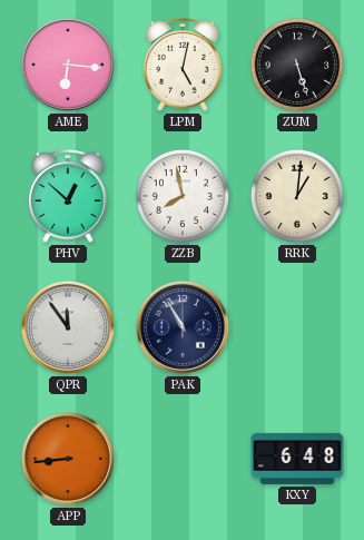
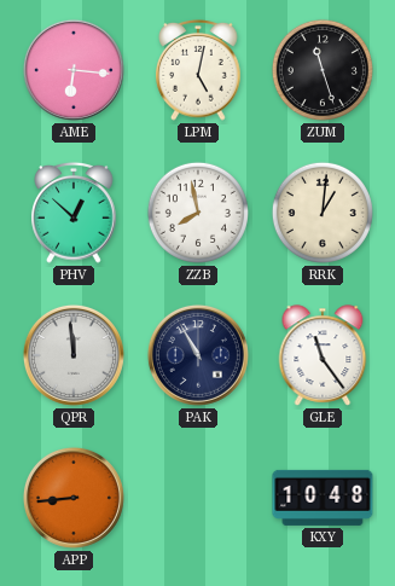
ZUM: 5:27 -> 11:27 (323, 70)
QPR: 11:54 -> 11:59 (74, 355)
GLE: none -> 11:24 (323, 355)
KXY: 6:48 -> 10:48 (323, 498)
